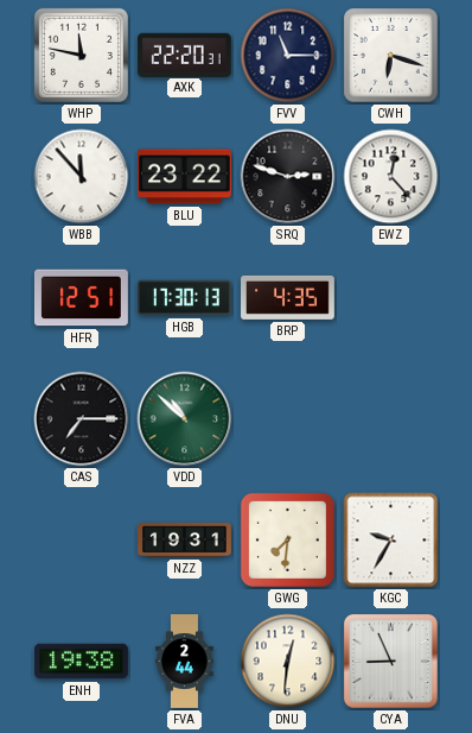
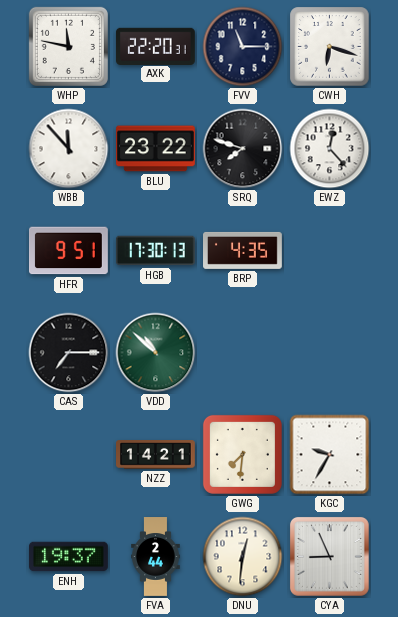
SRQ: 2:48 -> 7:48 (243, 149)
HFR: 12:51 -> 9:51 (69, 251)
NZZ: 19:31 -> 14:21 (156, 455)
ENH: 19:38 -> 19:37 (69, 557)
